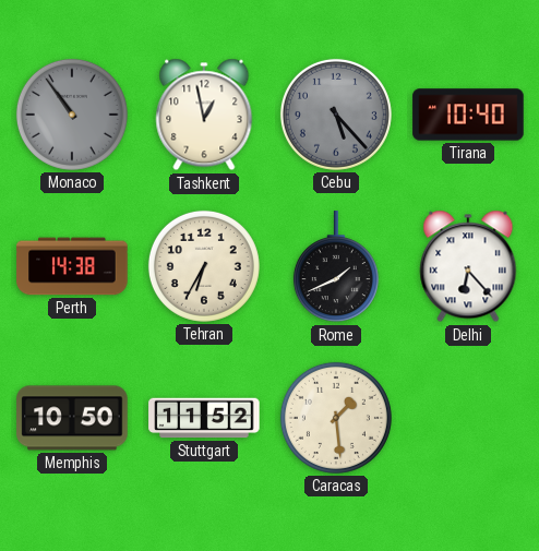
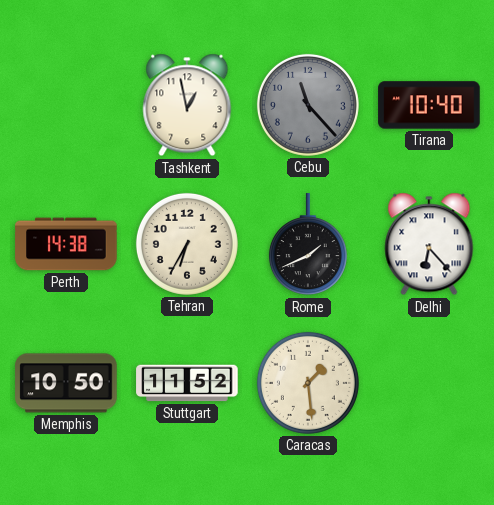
Monaco: 10:54 -> none (72, 115)
Cebu: 5:23 -> 11:23 (308, 105)
